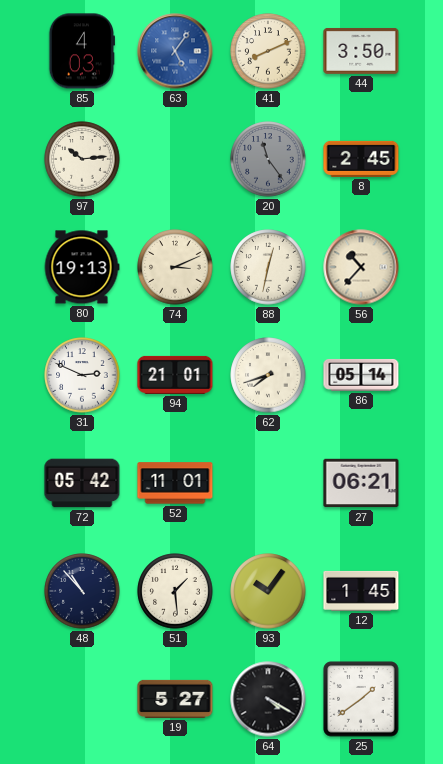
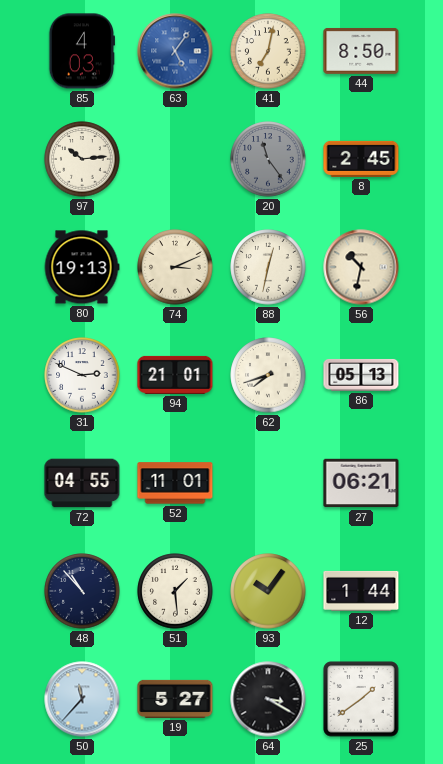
41: 8:11 -> 7:02 (268, 51)
44: 3:50 -> 8:50 (361, 51)
56: 10:37 -> 10:32 (361, 267)
86: 05:14 -> 05:13 (361, 375)
72: 05:42 -> 04:55 (82, 483)
12: 1:45 -> 1:44 (361, 591)
50: none -> 11:37 (82, 699)
64: 4:20 -> 3:20 (268, 699)
